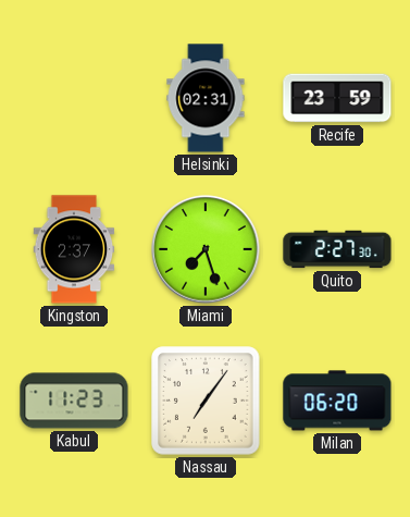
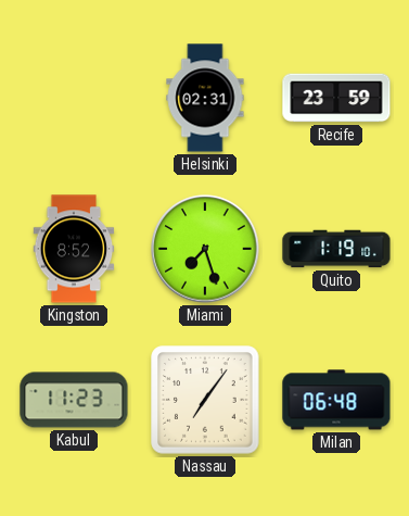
Kingston: 2:37 -> 8:52 (74, 249)
Quito: 2:27 -> 1:19 (336, 249)
Milan: 06:20 -> 06:48 (336, 400)
